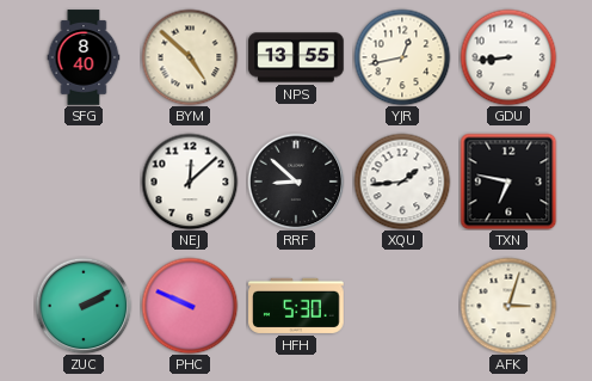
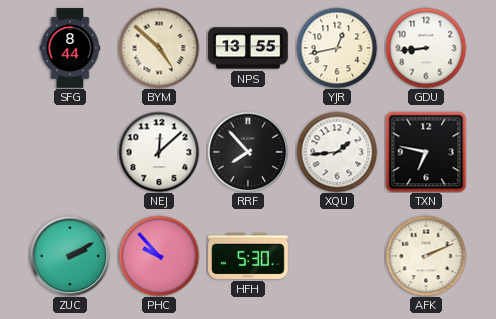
SFG: 8:40 -> 8:44 (70, 48)
RRF: 8:52 -> 7:53 (248, 152)
PHC: 9:49 -> 9:53 (159, 256)
AFK: 3:03 -> 2:11 (426, 256)
